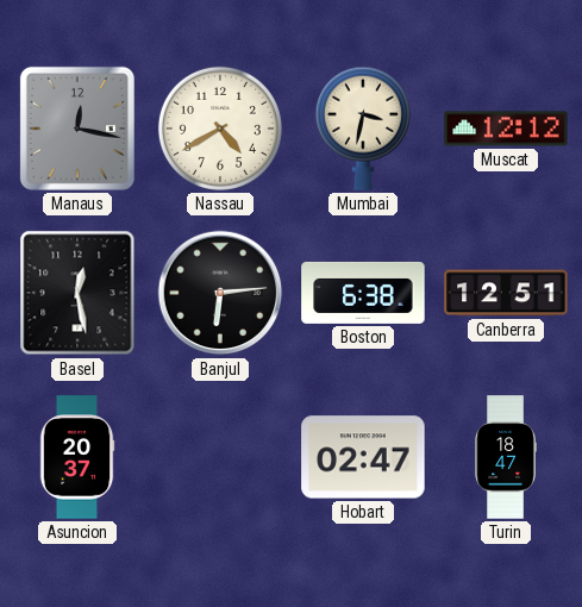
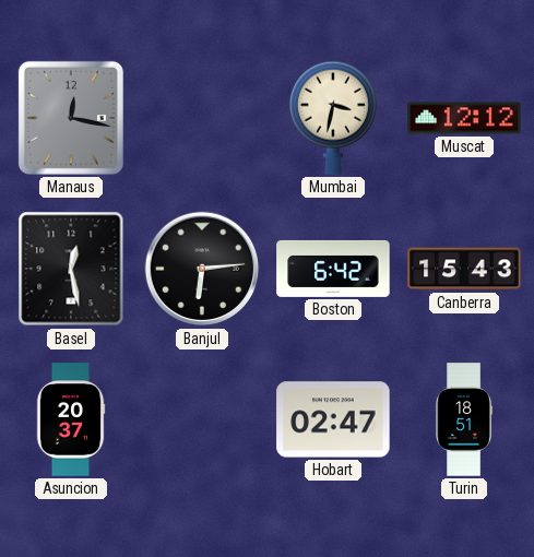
Nassau: 4:40 -> none (220, 129)
Boston: 6:38 -> 6:42 (333, 269)
Canberra: 12:51 -> 15:43 (464, 269)
Turin: 18:47 -> 18:51 (464, 419)
